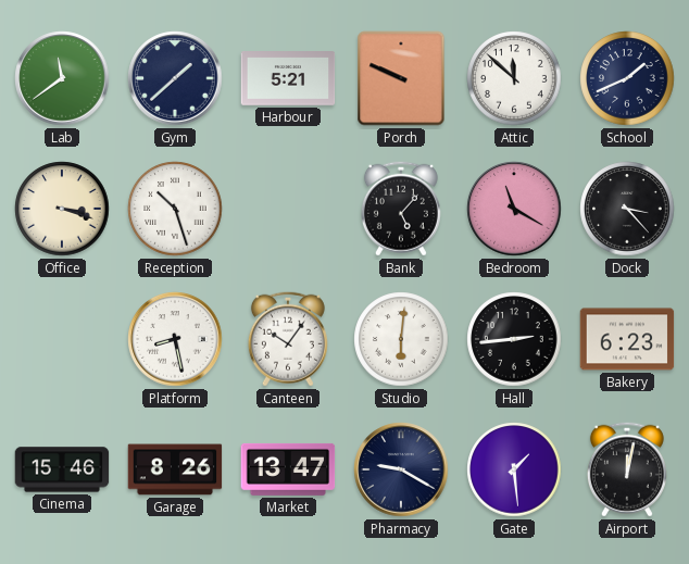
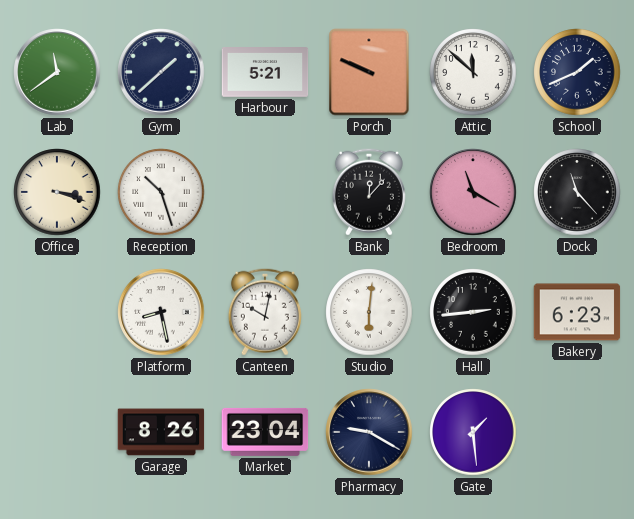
Bank: 5:07 -> 12:07 (369, 192)
Dock: 3:23 -> 11:23 (577, 192)
Canteen: 10:06 -> 10:02 (265, 312)
Cinema: 15:46 -> none (62, 469)
Market: 13:47 -> 23:04 (265, 432)
Airport: 12:02 -> none (627, 469)
